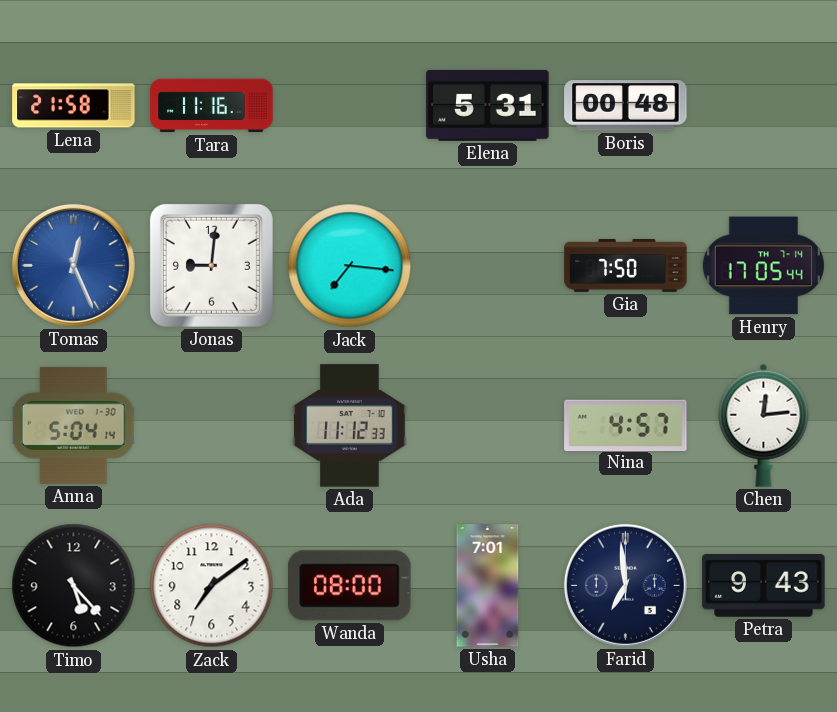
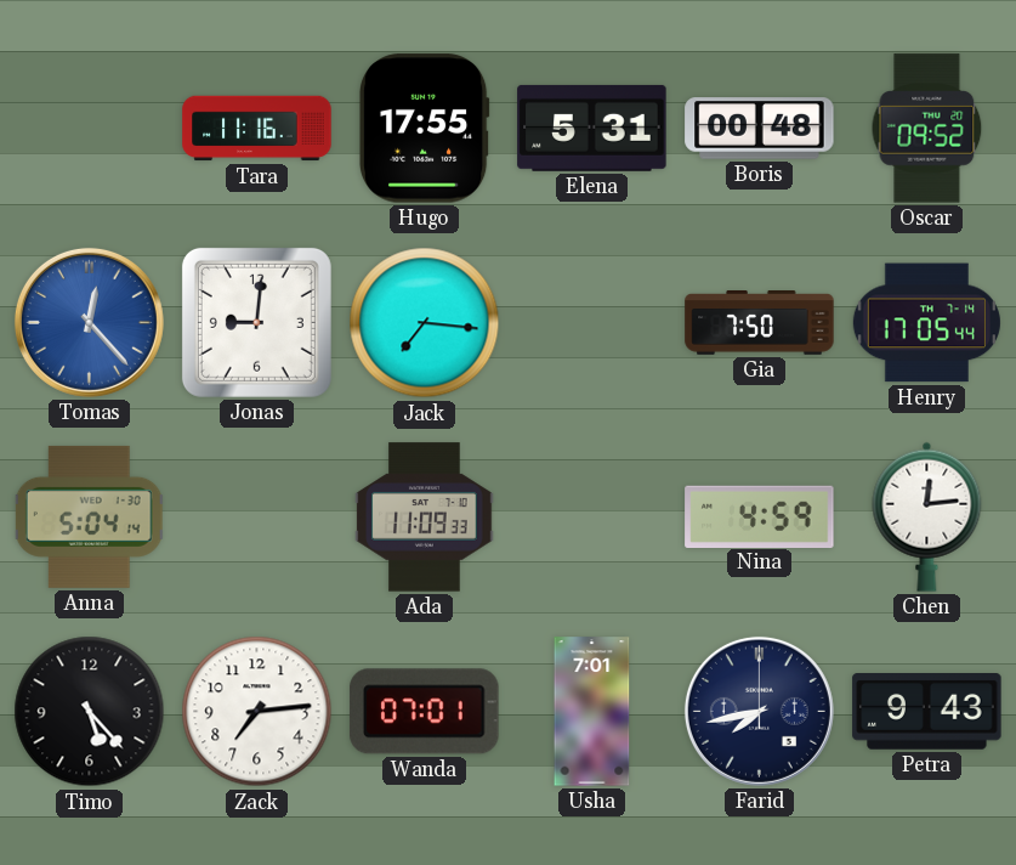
Lena: 21:58 -> none (74, 106)
Hugo: none -> 17:55 (424, 129)
Oscar: none -> 09:52 (927, 129)
Tomas: 12:26 -> 12:23 (89, 322)
Ada: 11:12 -> 11:09 (425, 518)
Nina: 4:57 -> 4:59 (760, 516)
Zack: 7:09 -> 7:14 (257, 712)
Wanda: 08:00 -> 07:01 (425, 712)
Farid: 6:59 -> 7:43 (759, 711)
